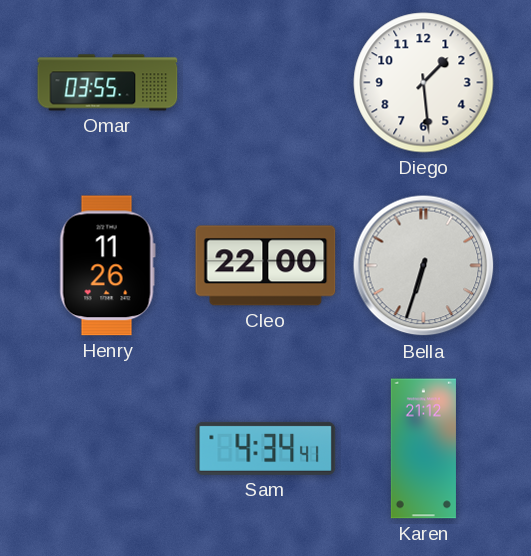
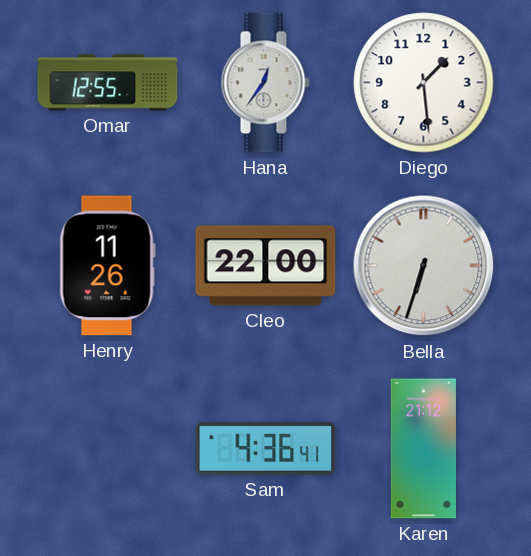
Omar: 03:55 -> 12:55 (108, 83)
Hana: none -> 12:36 (265, 83)
Sam: 4:34 -> 4:36 (266, 448)
